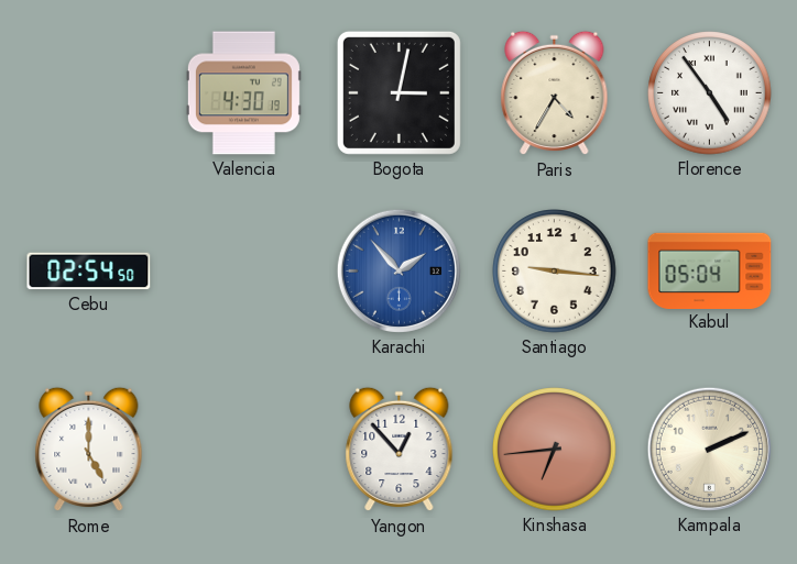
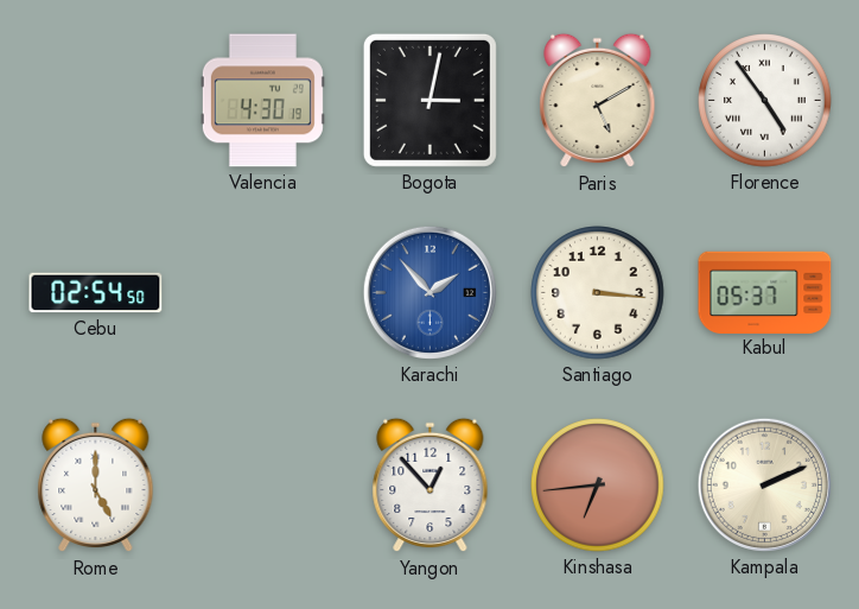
Paris: 4:35 -> 5:10 (598, 101)
Santiago: 9:16 -> 3:16 (598, 293)
Kabul: 05:04 -> 05:37 (765, 292)
